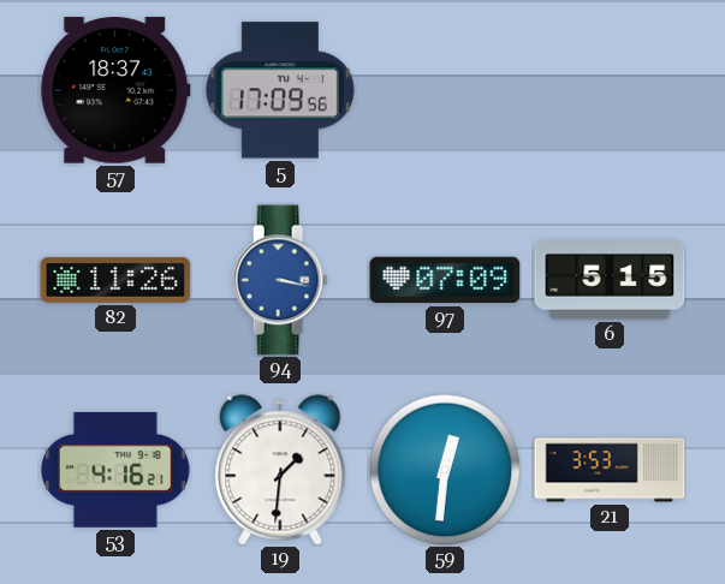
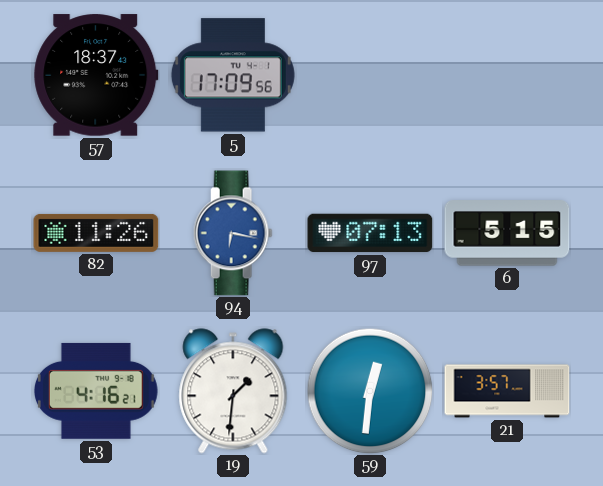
94: 3:17 -> 6:17 (233, 233)
97: 07:09 -> 07:13 (370, 233)
21: 3:53 -> 3:57 (507, 391)
